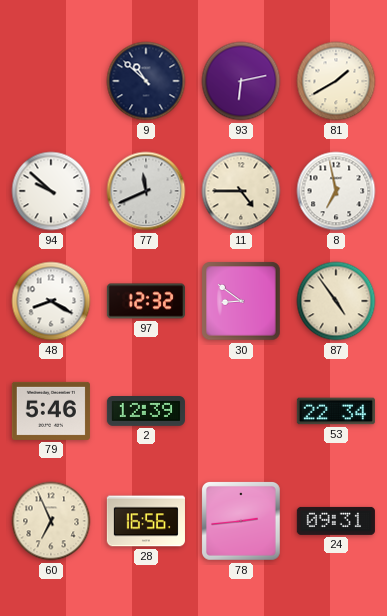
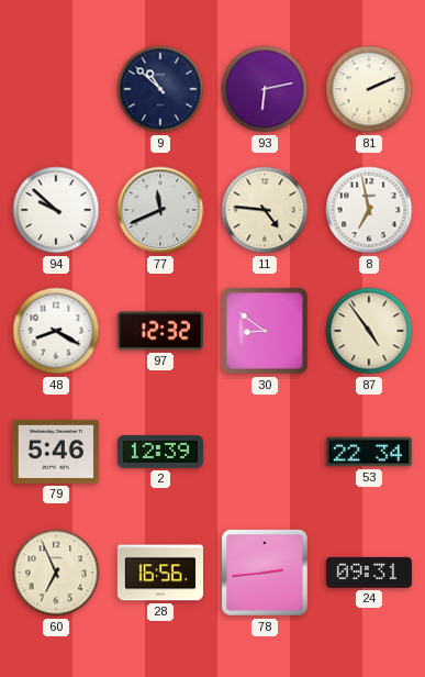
81: 1:40 -> 2:11 (369, 89)
11: 4:45 -> 4:46 (265, 210)
